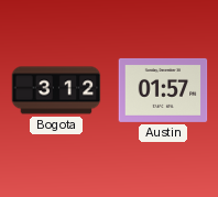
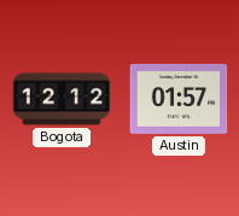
Bogota: 3:12 -> 12:12 (62, 99)
